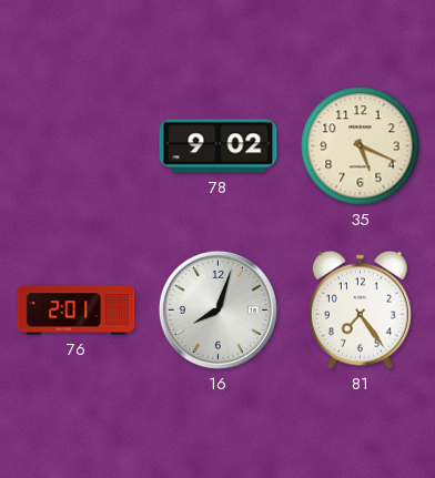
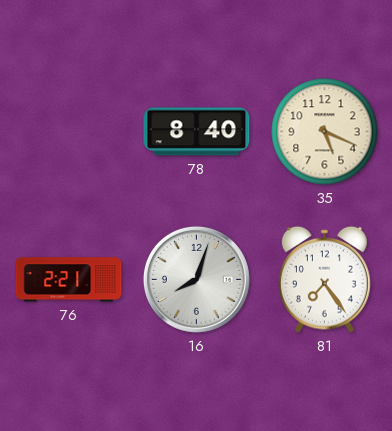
78: 9:02 -> 8:40 (197, 132)
76: 2:01 -> 2:21 (69, 280)
